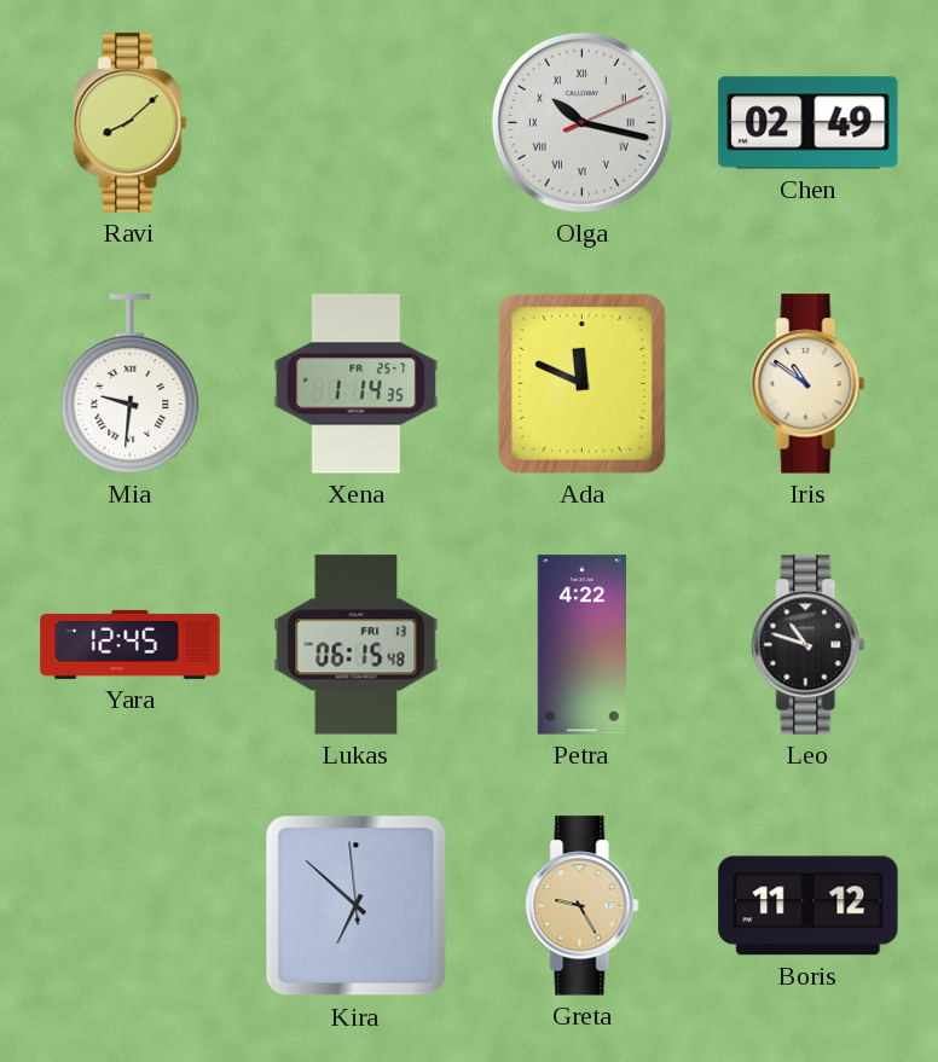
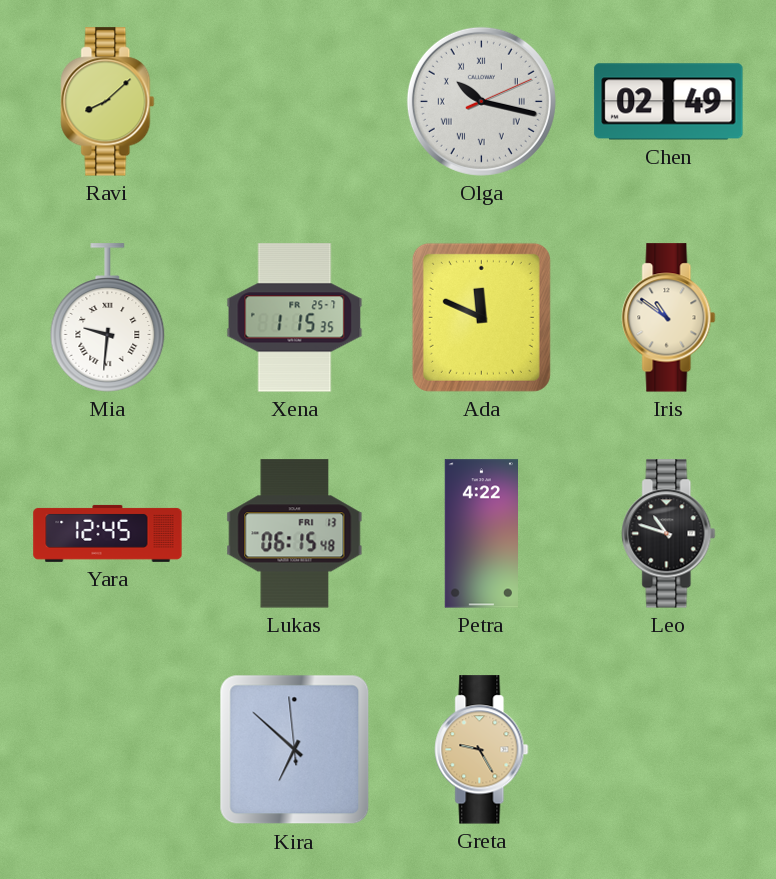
Xena: 1:14 -> 1:15 (295, 318)
Boris: 11:12 -> none (809, 906)
